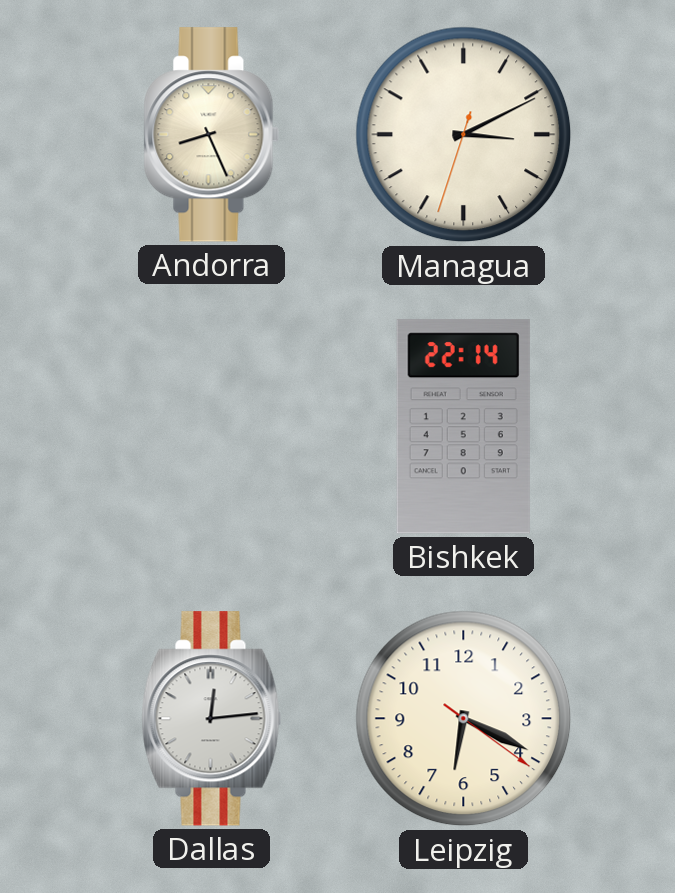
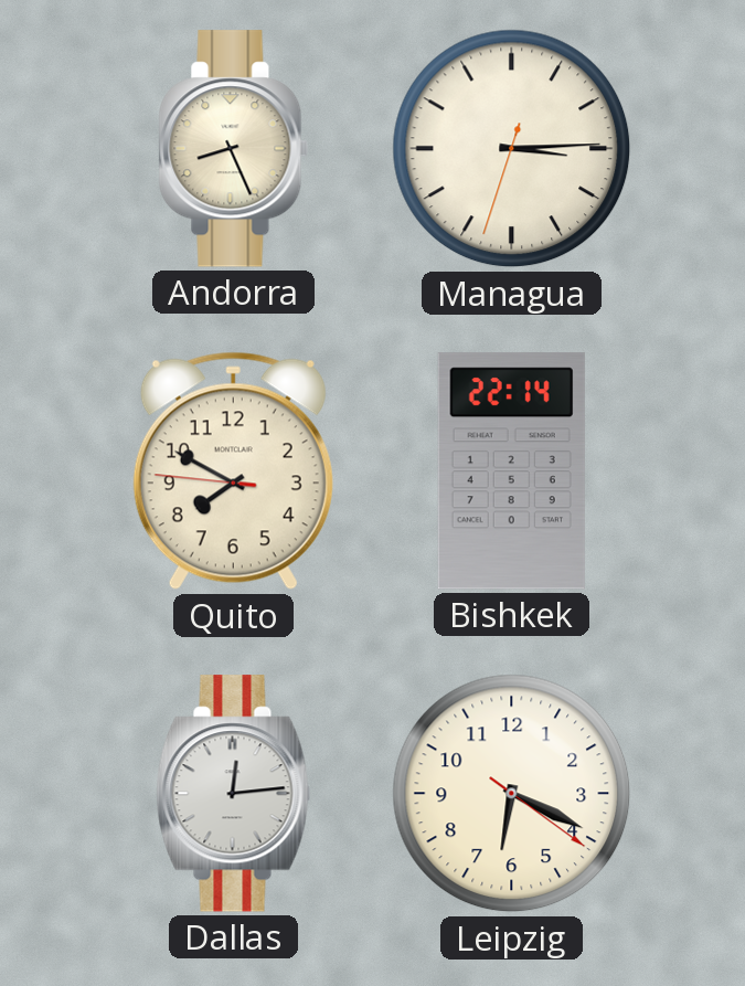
Managua: 3:10 -> 3:14 (512, 149)
Quito: none -> 7:49 (233, 471)
